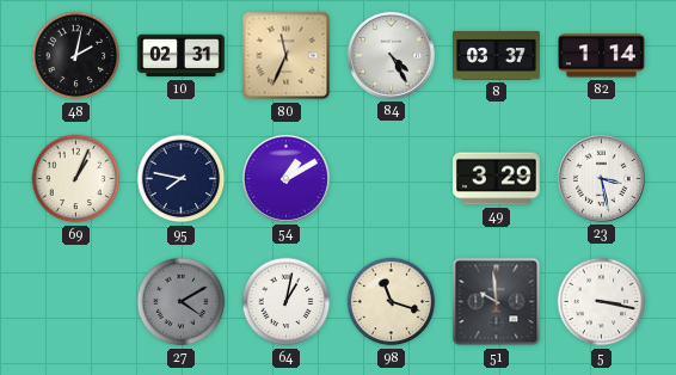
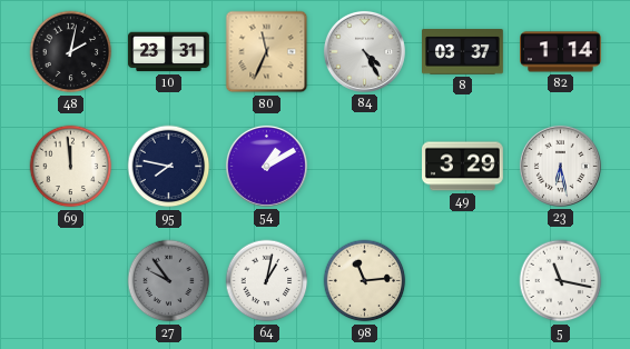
10: 02:31 -> 23:31 (169, 52)
69: 1:04 -> 11:59 (71, 167)
23: 3:28 -> 6:28 (560, 166)
27: 4:10 -> 9:54 (169, 281)
98: 11:18 -> 11:14 (365, 281)
51: 9:59 -> none (497, 302)
5: 3:17 -> 11:17 (561, 281)
